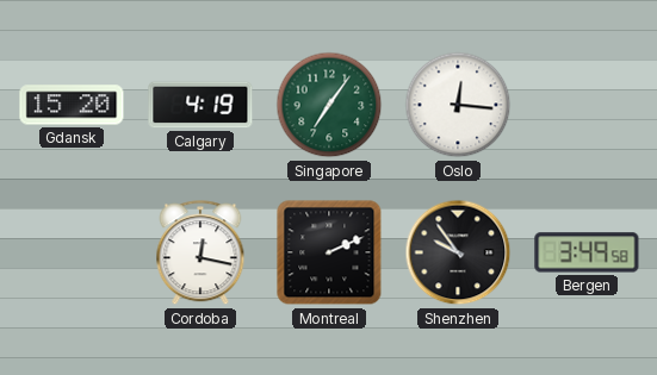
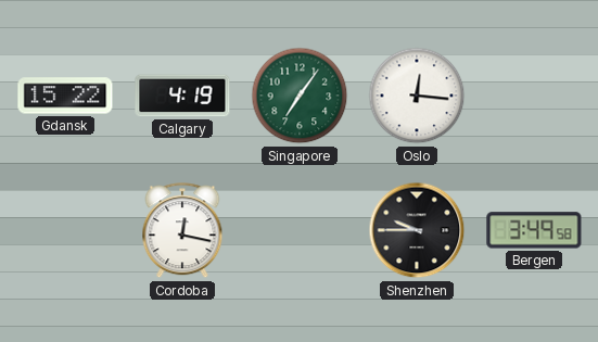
Gdansk: 15:20 -> 15:22 (65, 96)
Montreal: 2:11 -> none (329, 252)
Shenzhen: 9:54 -> 9:45 (417, 230)
